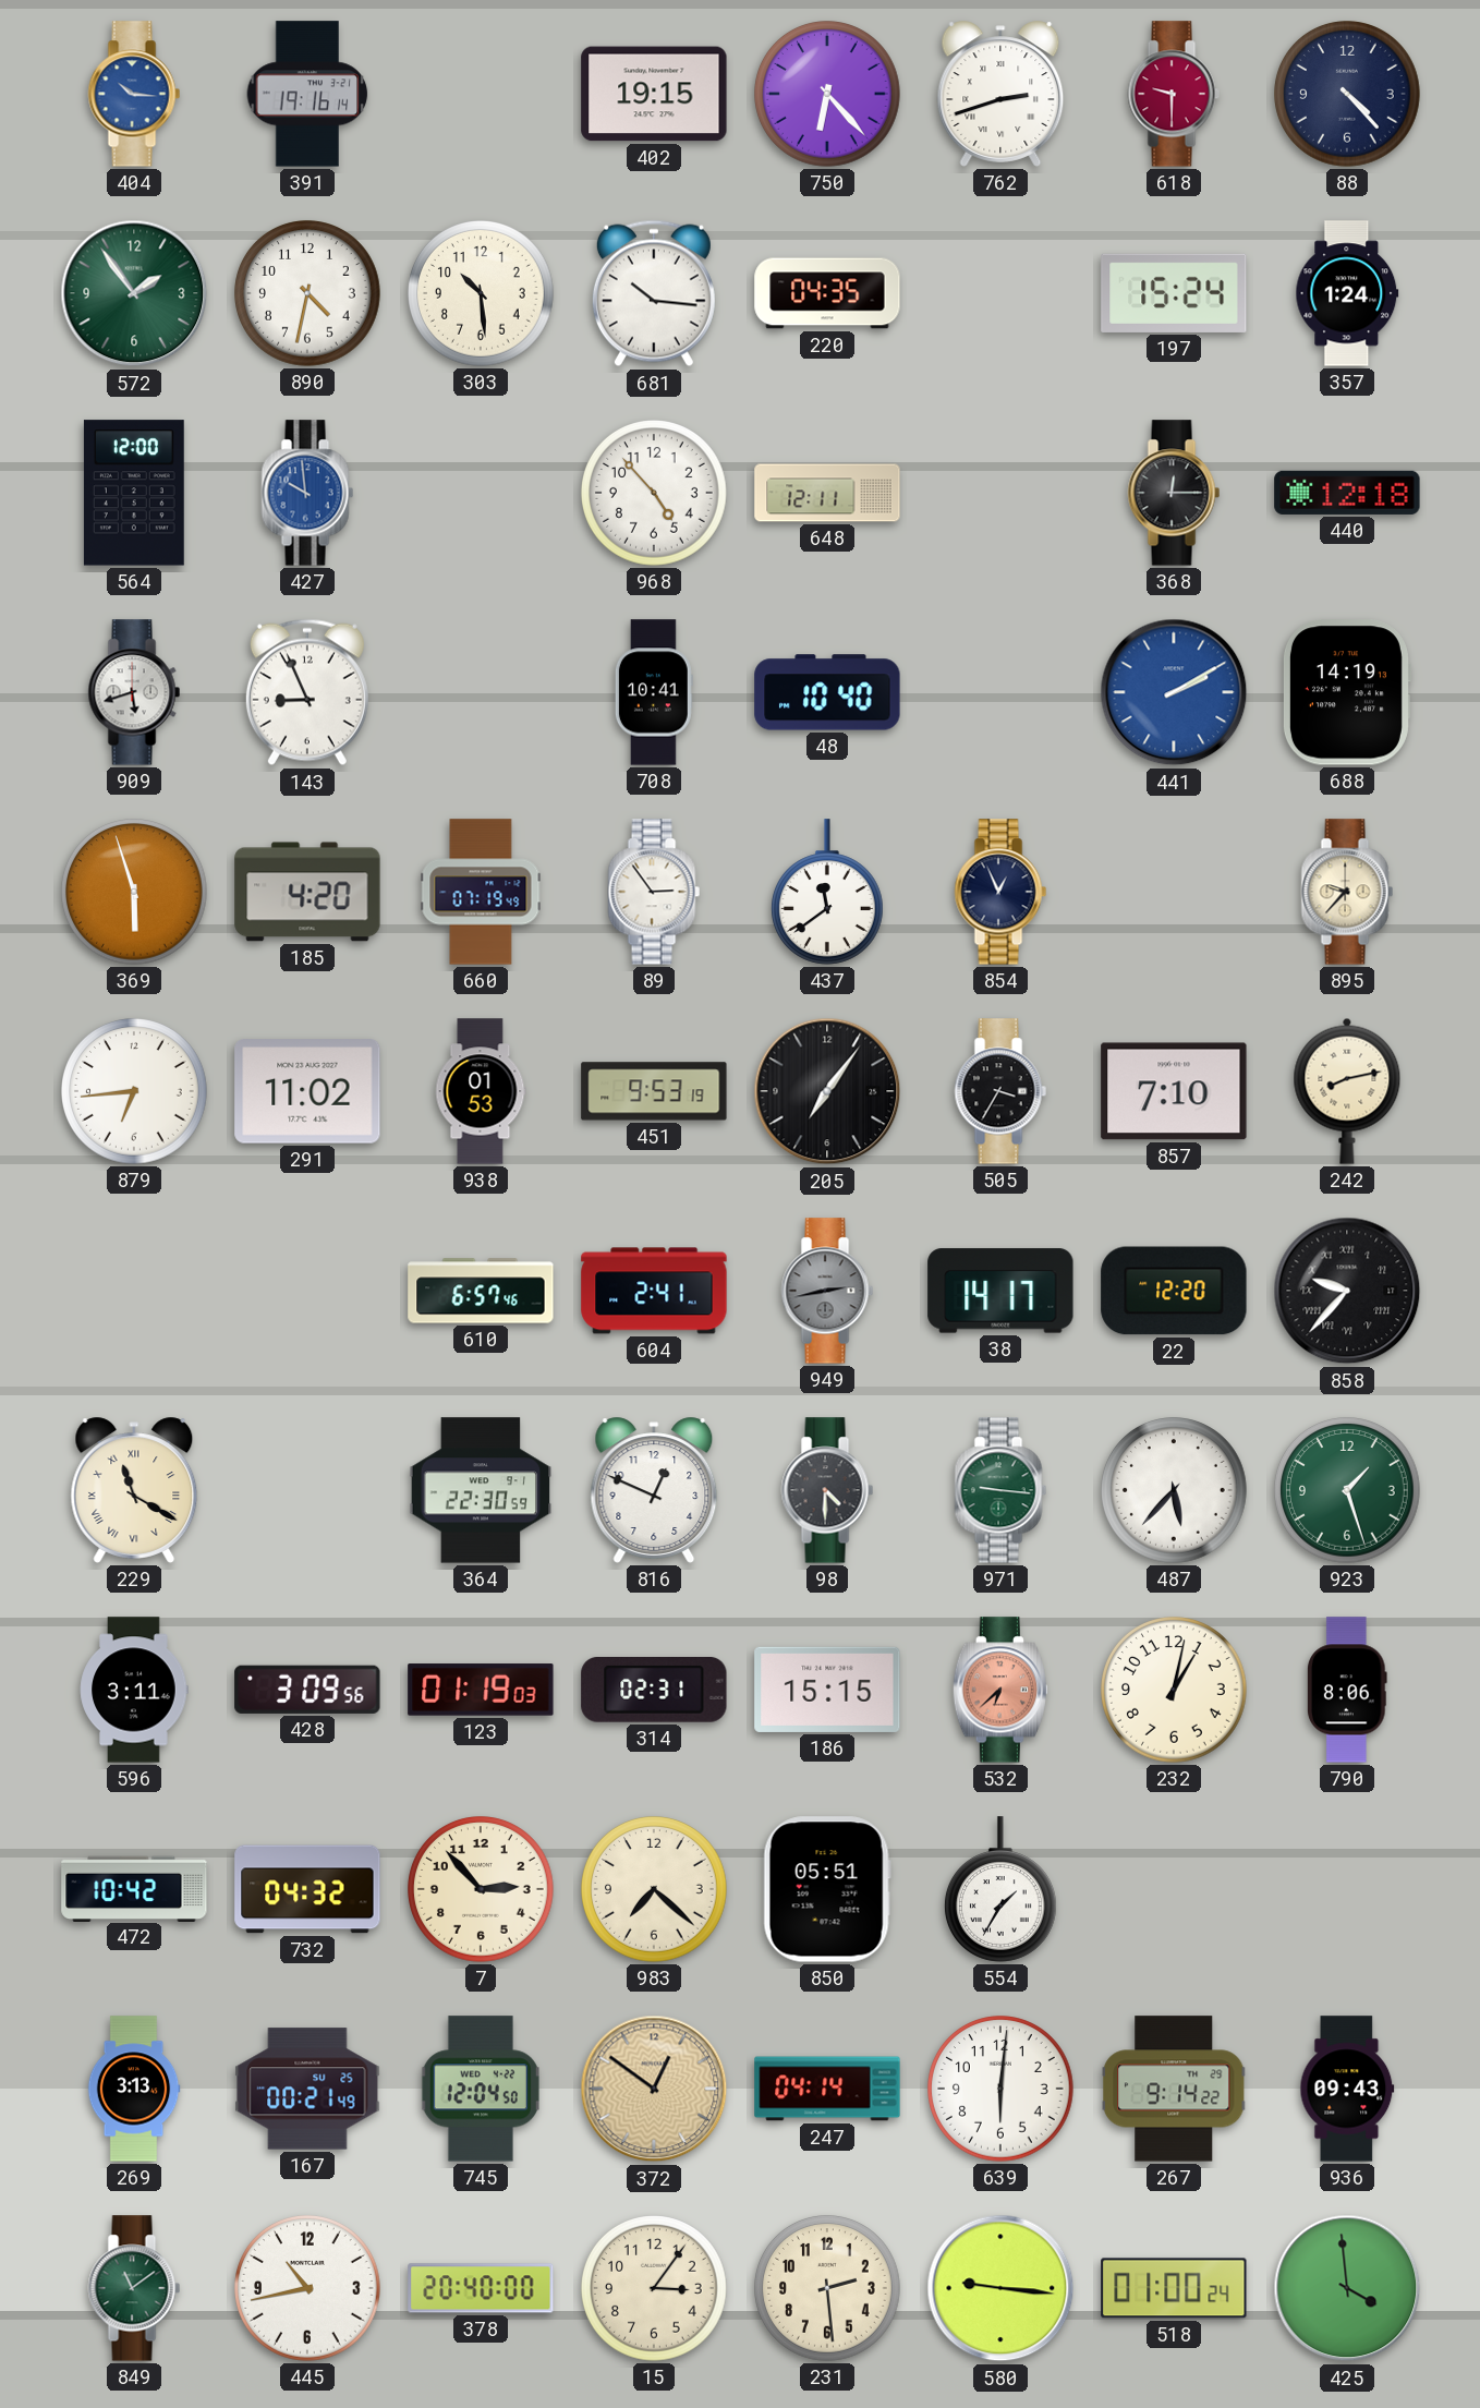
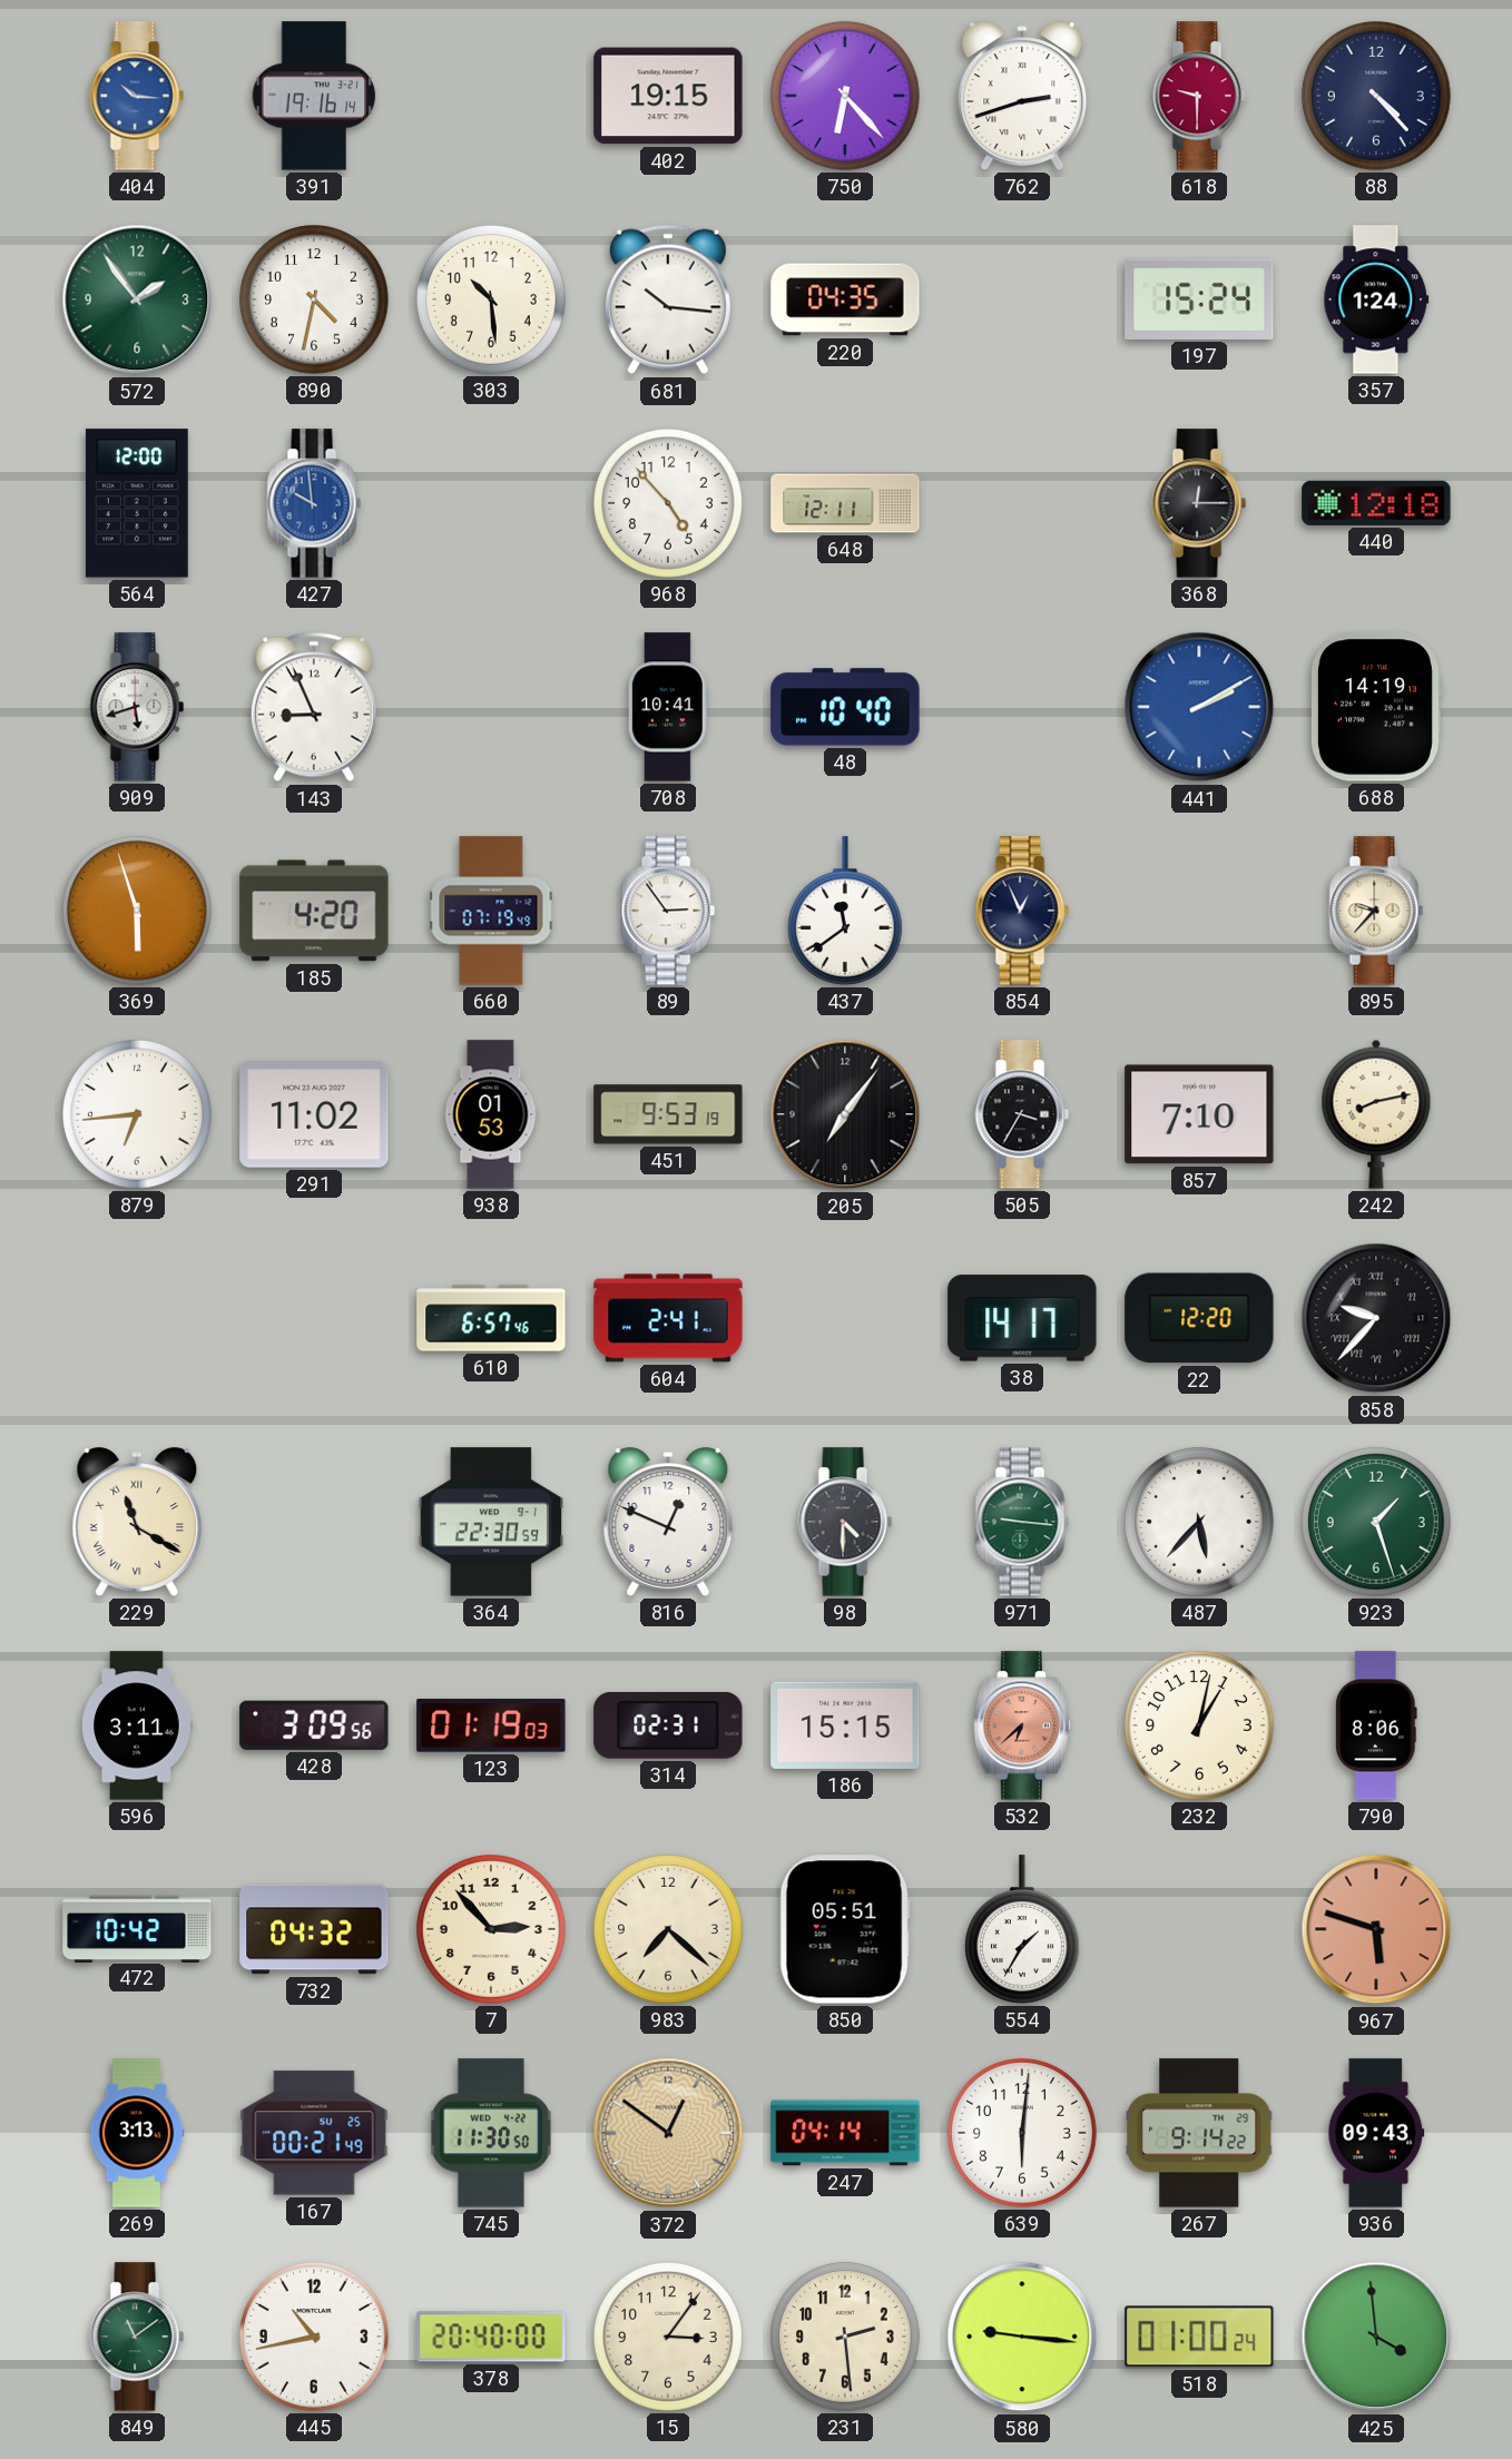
949: 2:43 -> none (827, 1291)
967: none -> 5:48 (1376, 1929)
745: 12:04 -> 11:30 (491, 2133)
